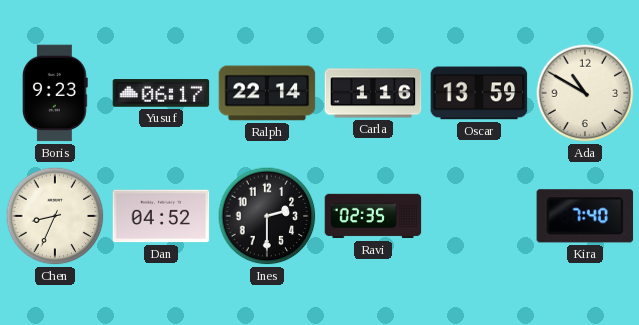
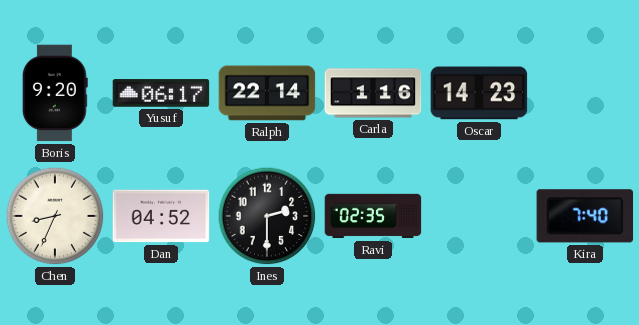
Boris: 9:23 -> 9:20 (56, 93)
Oscar: 13:59 -> 14:23 (479, 93)
Ada: 10:50 -> none (585, 93)
